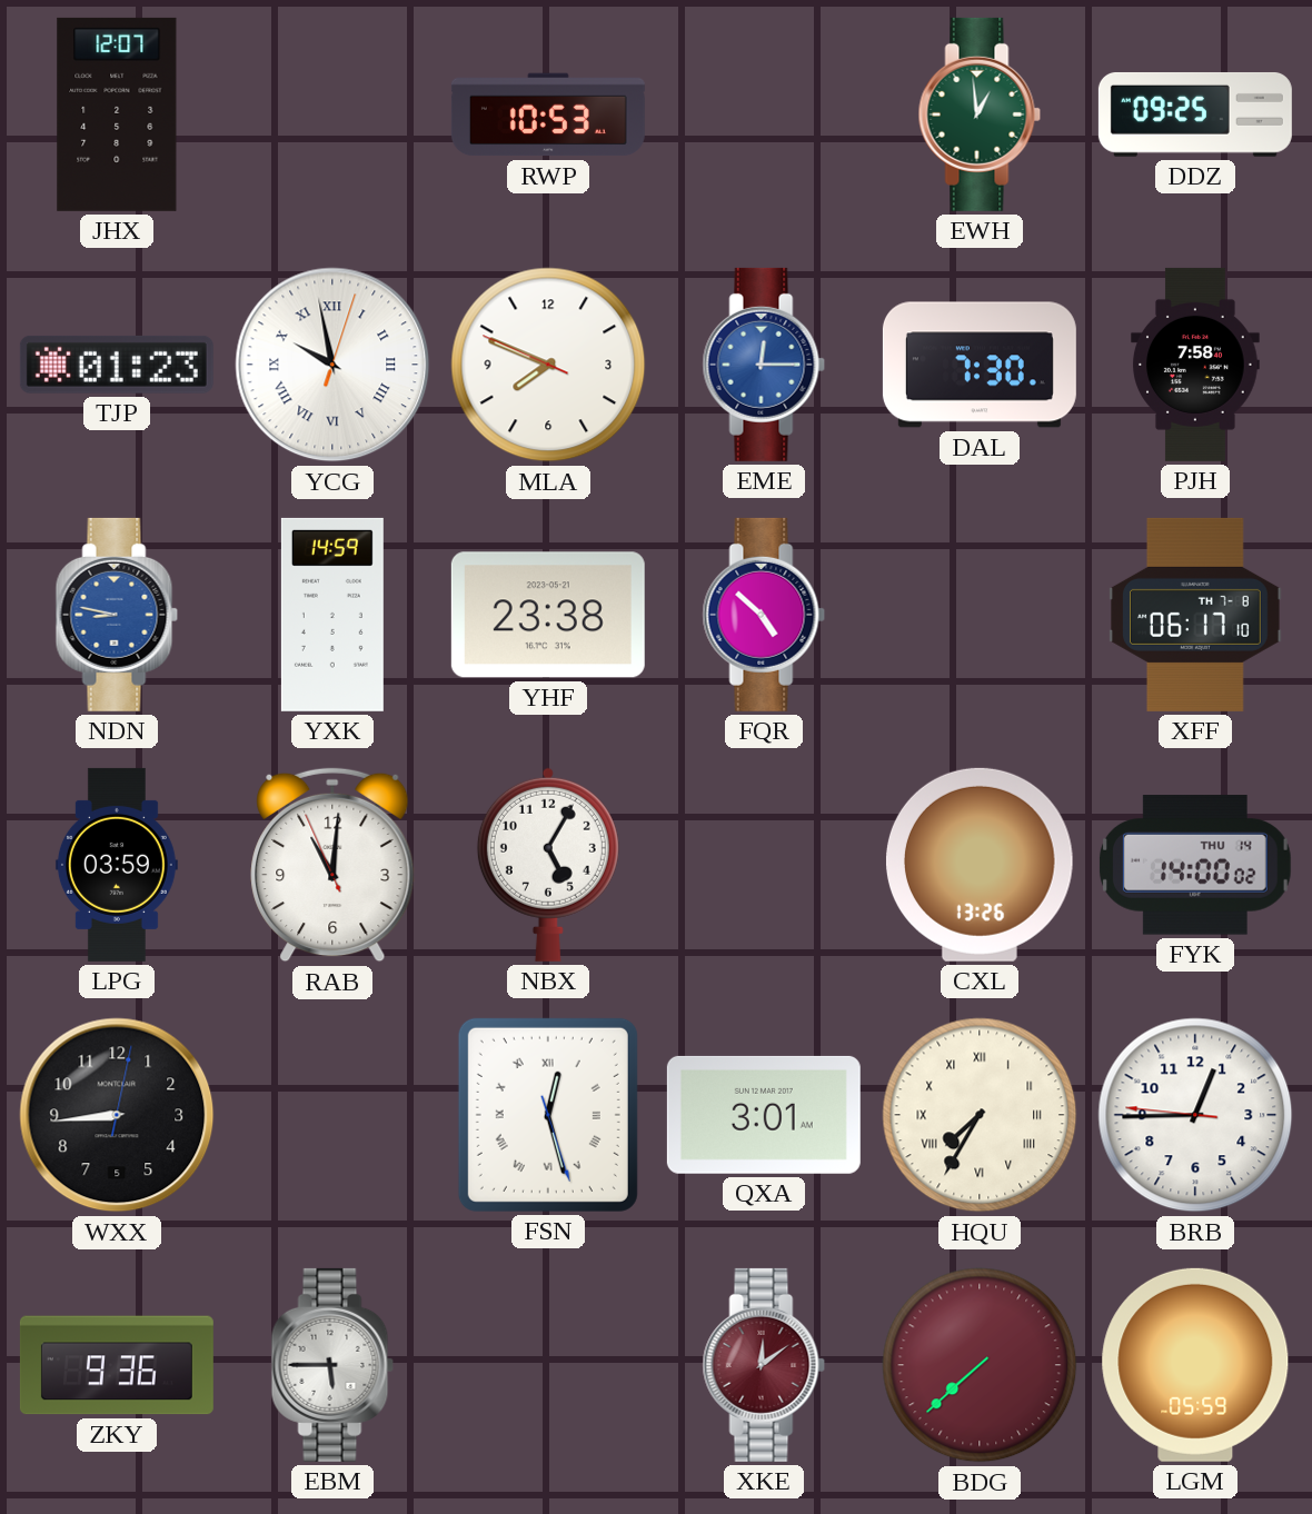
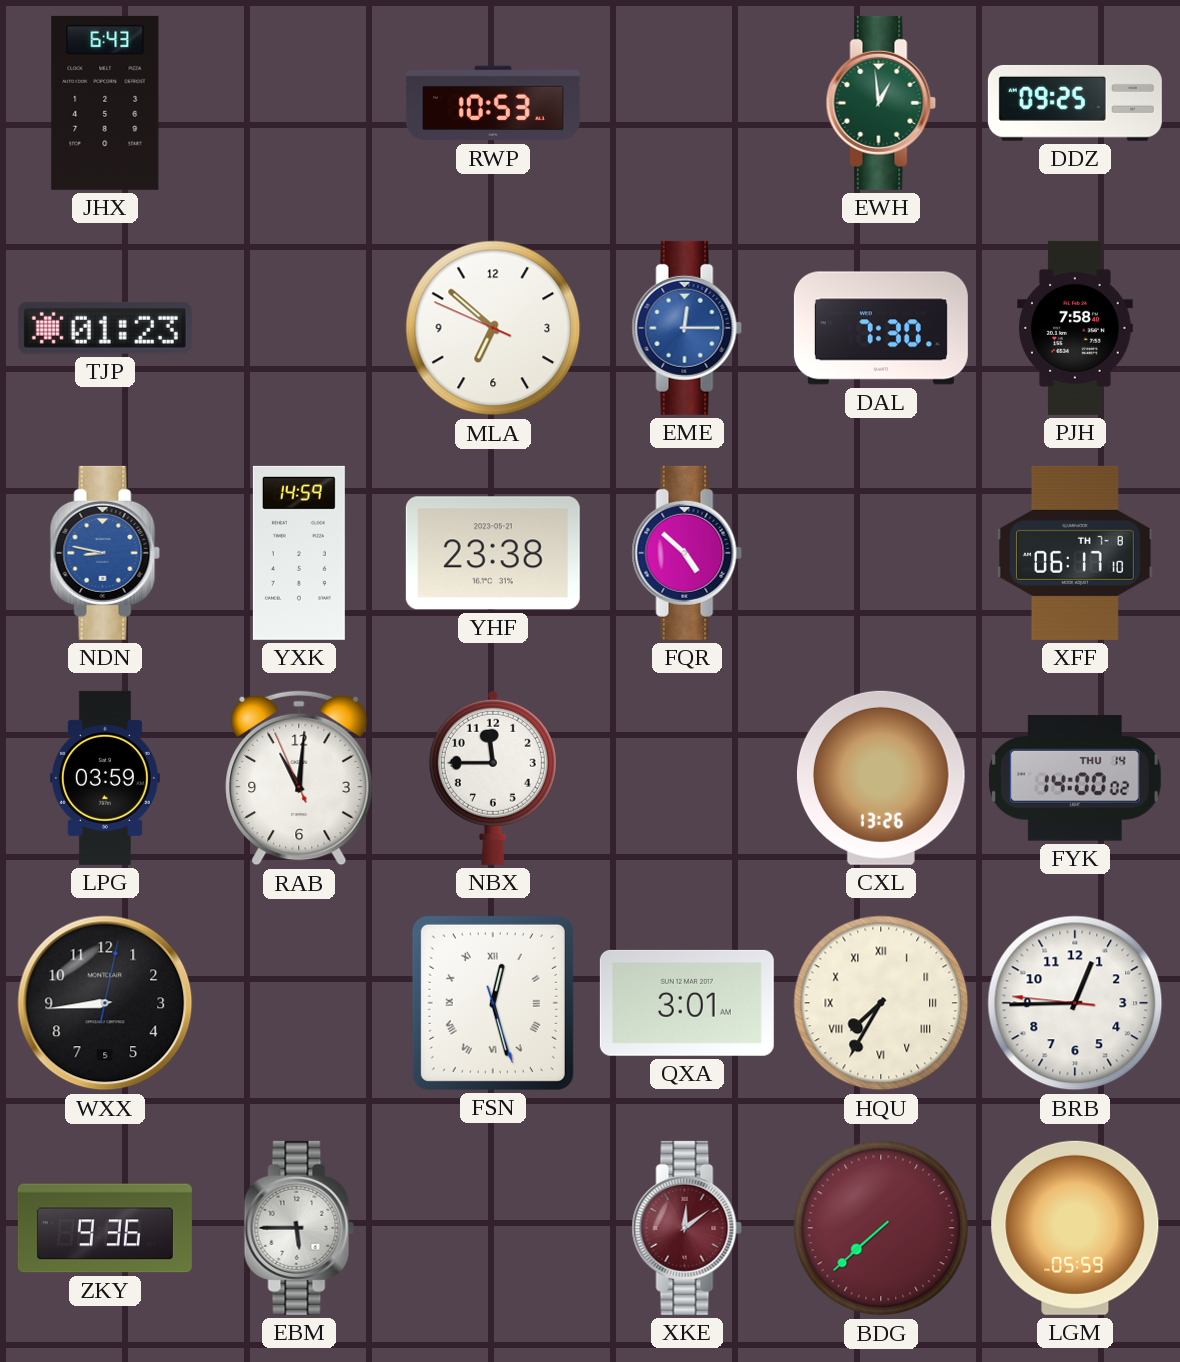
JHX: 12:07 -> 6:43 (105, 103)
YCG: 9:58 -> none (332, 365)
MLA: 7:48 -> 6:51 (493, 328)
NBX: 5:05 -> 11:45 (493, 778)
